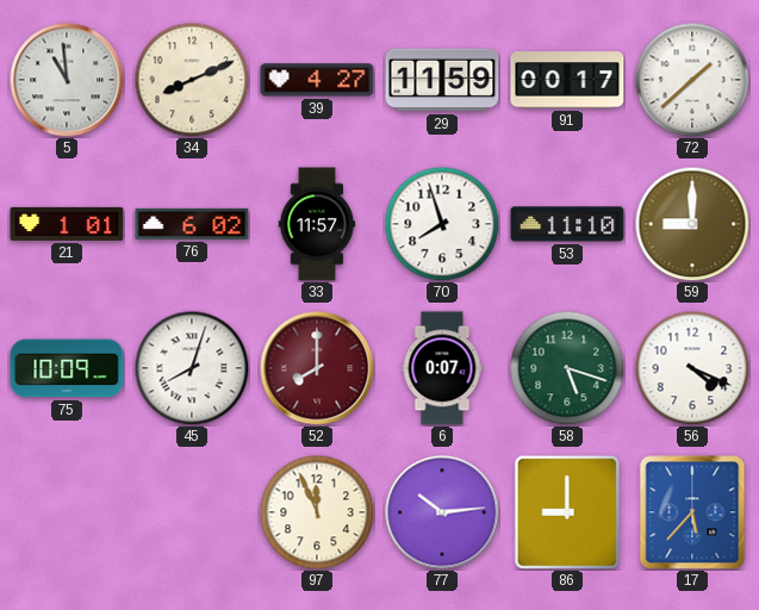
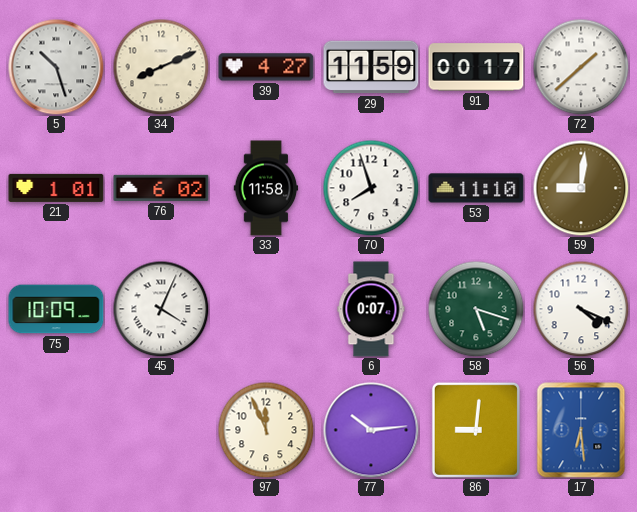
5: 10:59 -> 10:27 (56, 67)
33: 11:57 -> 11:58 (266, 188)
59: 9:00 -> 9:01 (581, 188)
45: 8:03 -> 4:04 (161, 309)
52: 8:00 -> none (317, 368)
86: 9:00 -> 9:01 (476, 430)
17: 5:37 -> 6:29 (581, 430)
